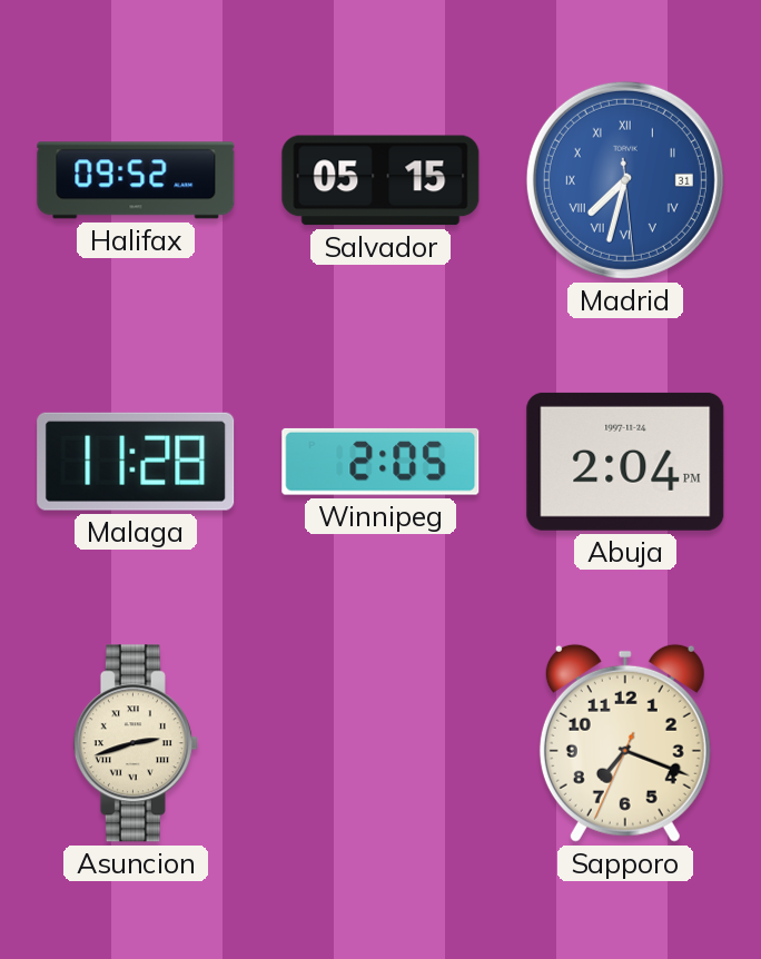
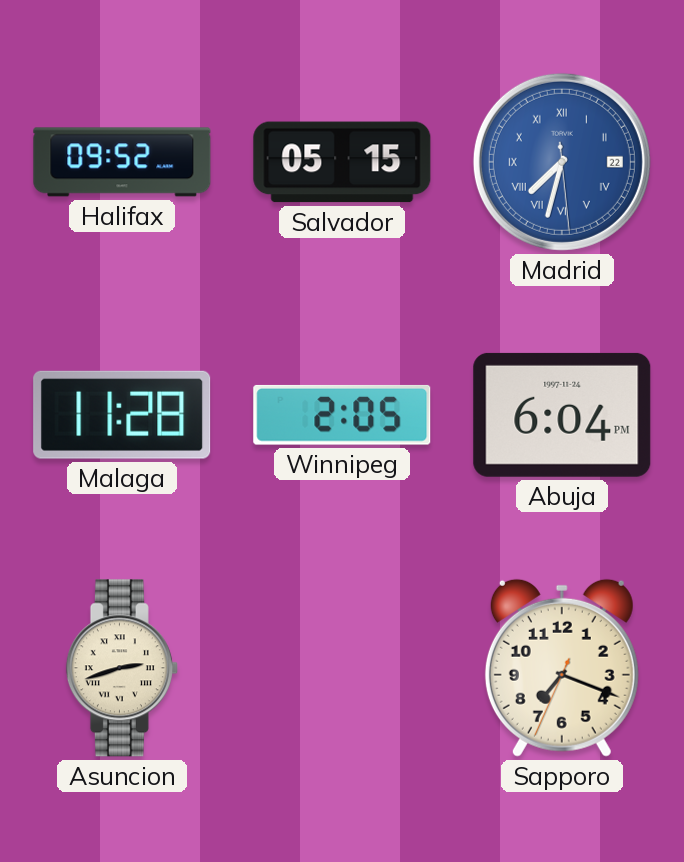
Madrid date: 31 -> 22 (562, 162)
Abuja: 2:04 -> 6:04 (562, 415)
